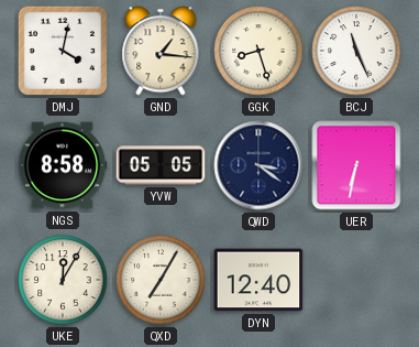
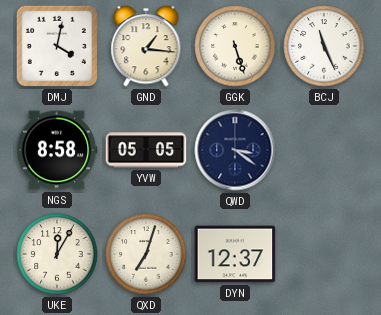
GGK: 8:27 -> 5:27 (235, 46)
UER: 6:32 -> none (356, 165)
QXD: 7:05 -> 7:03 (146, 254)
DYN: 12:40 -> 12:37 (235, 254)
